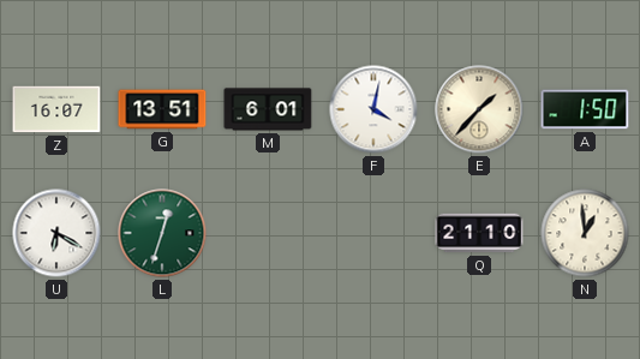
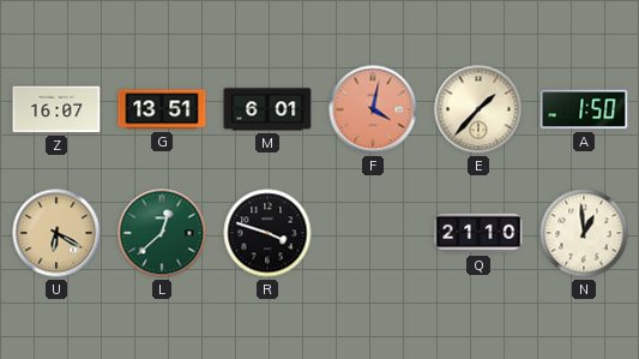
F dial: white -> salmon (373, 109)
U dial: white -> champagne (56, 233)
L: 12:33 -> 12:38 (162, 233)
R: none -> 3:48 (267, 233)
